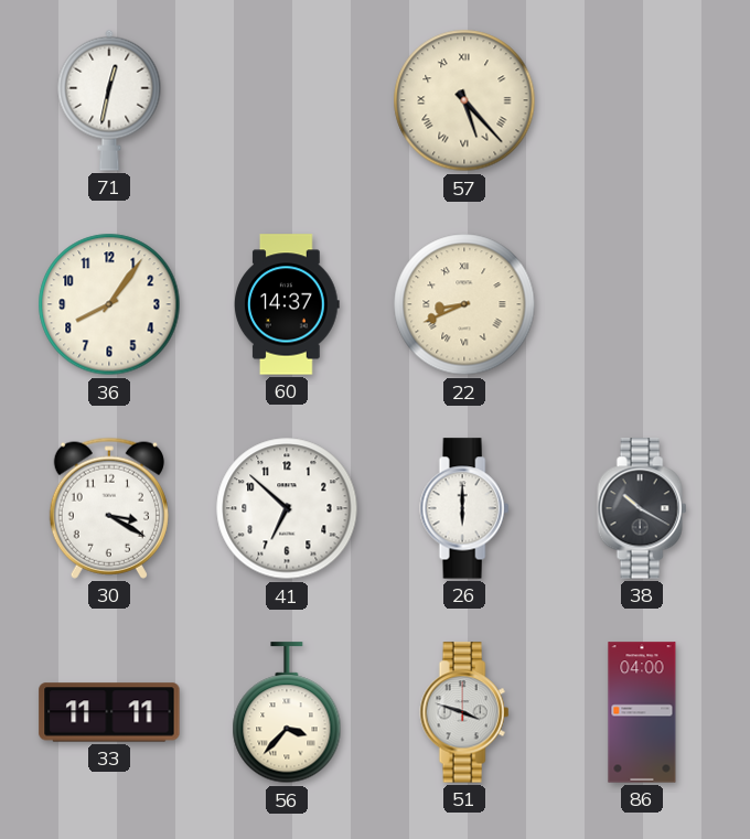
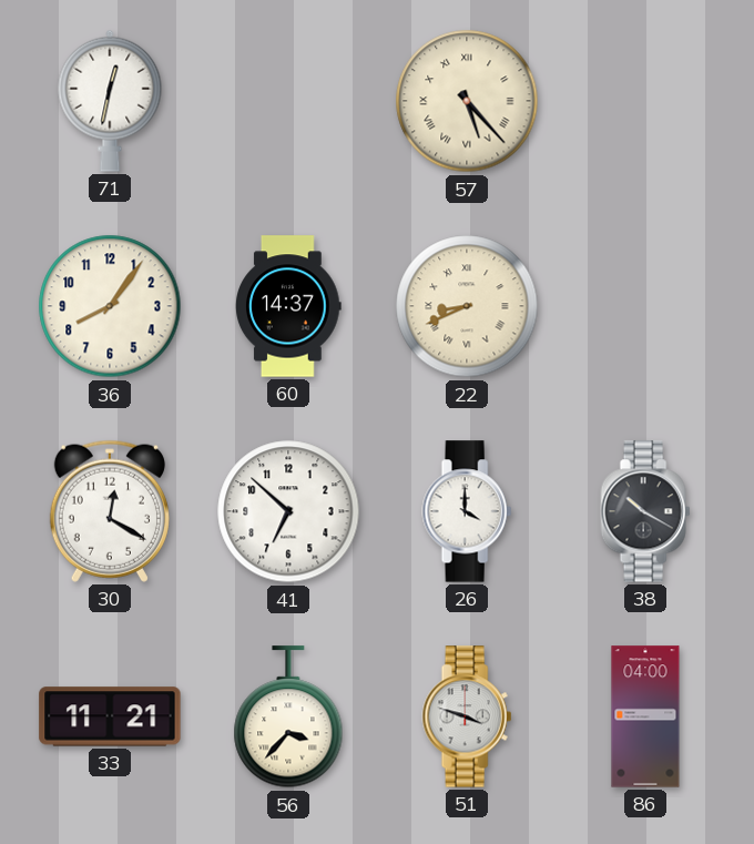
30: 3:20 -> 12:20 (110, 511)
26: 6:00 -> 4:00 (467, 511)
33: 11:11 -> 11:21 (110, 716)
